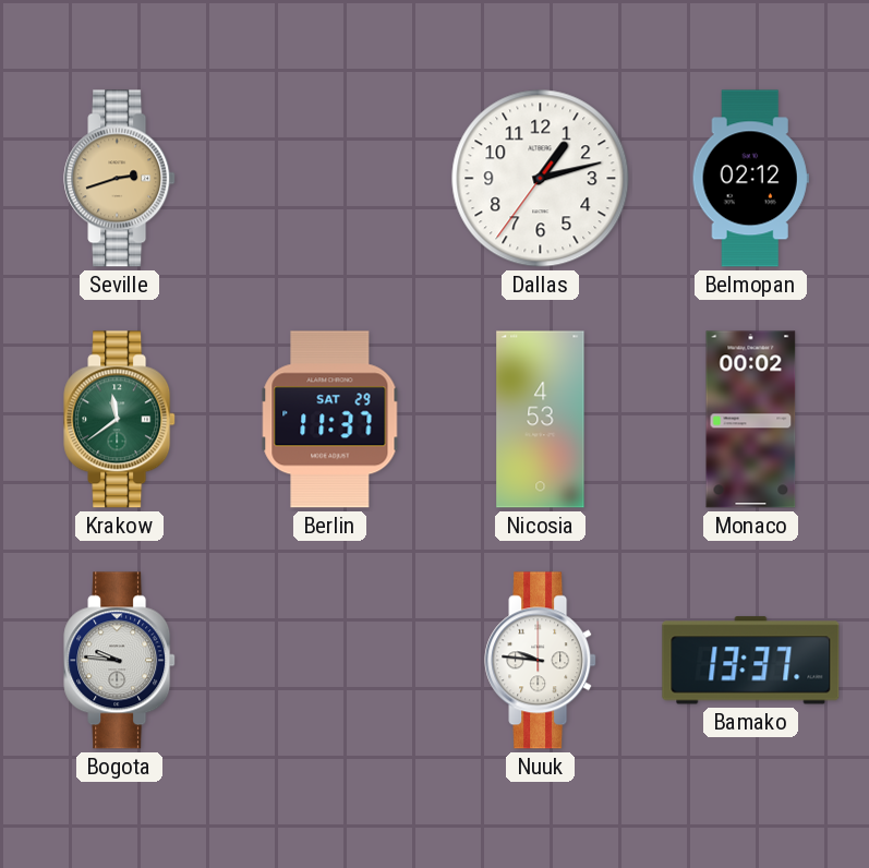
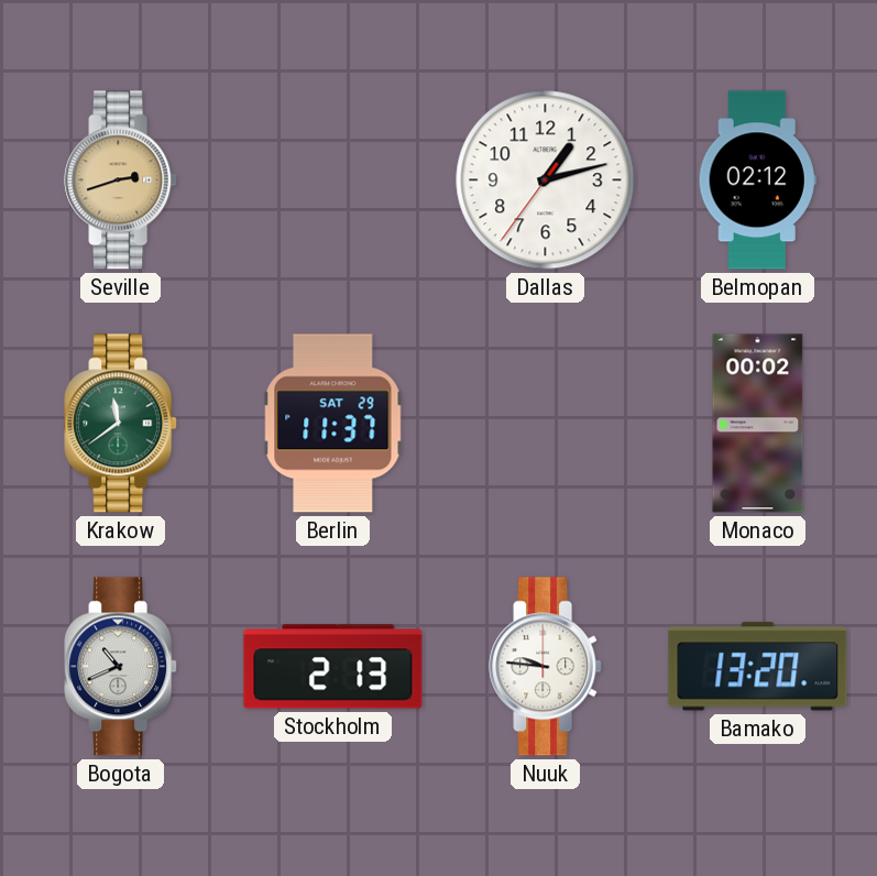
Nicosia: 4:53 -> none (541, 420)
Bogota: 9:46 -> 10:41 (121, 667)
Stockholm: none -> 2:13 (333, 667)
Bamako: 13:37 -> 13:20 (758, 667)
